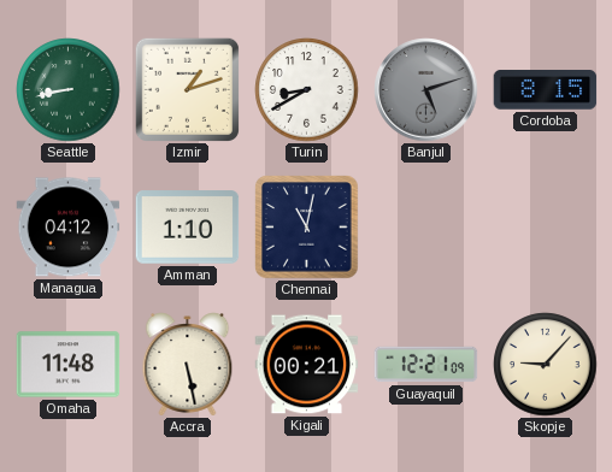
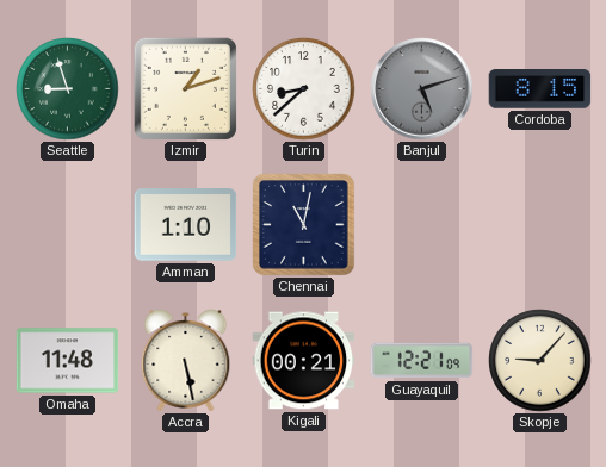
Seattle: 8:43 -> 8:57 (68, 89)
Turin: 8:40 -> 8:38 (304, 89)
Managua: 04:12 -> none (69, 228)
